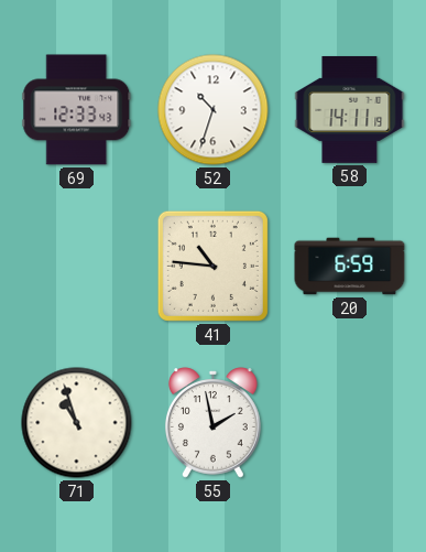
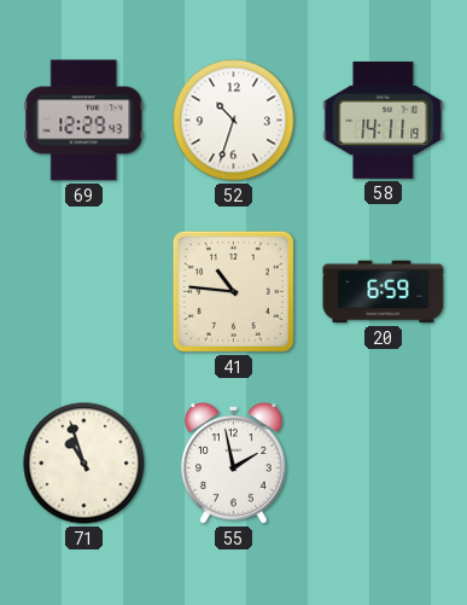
69: 12:33 -> 12:29 (84, 121)
